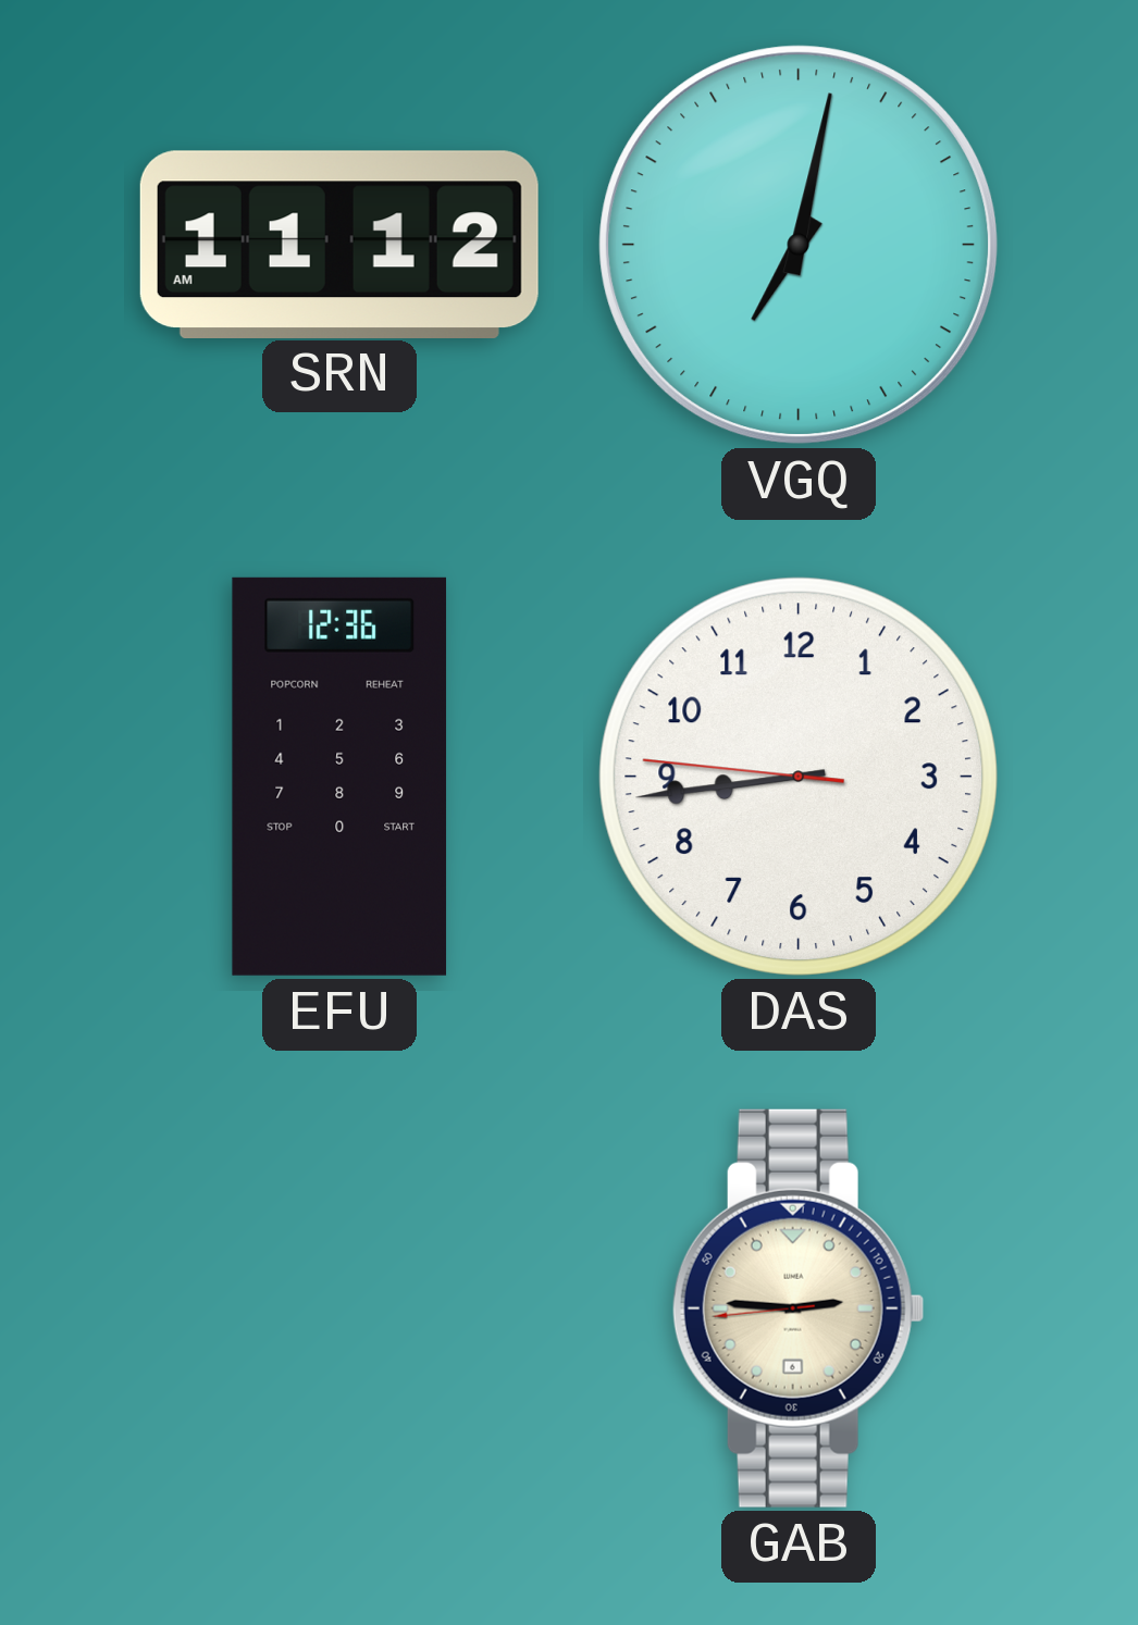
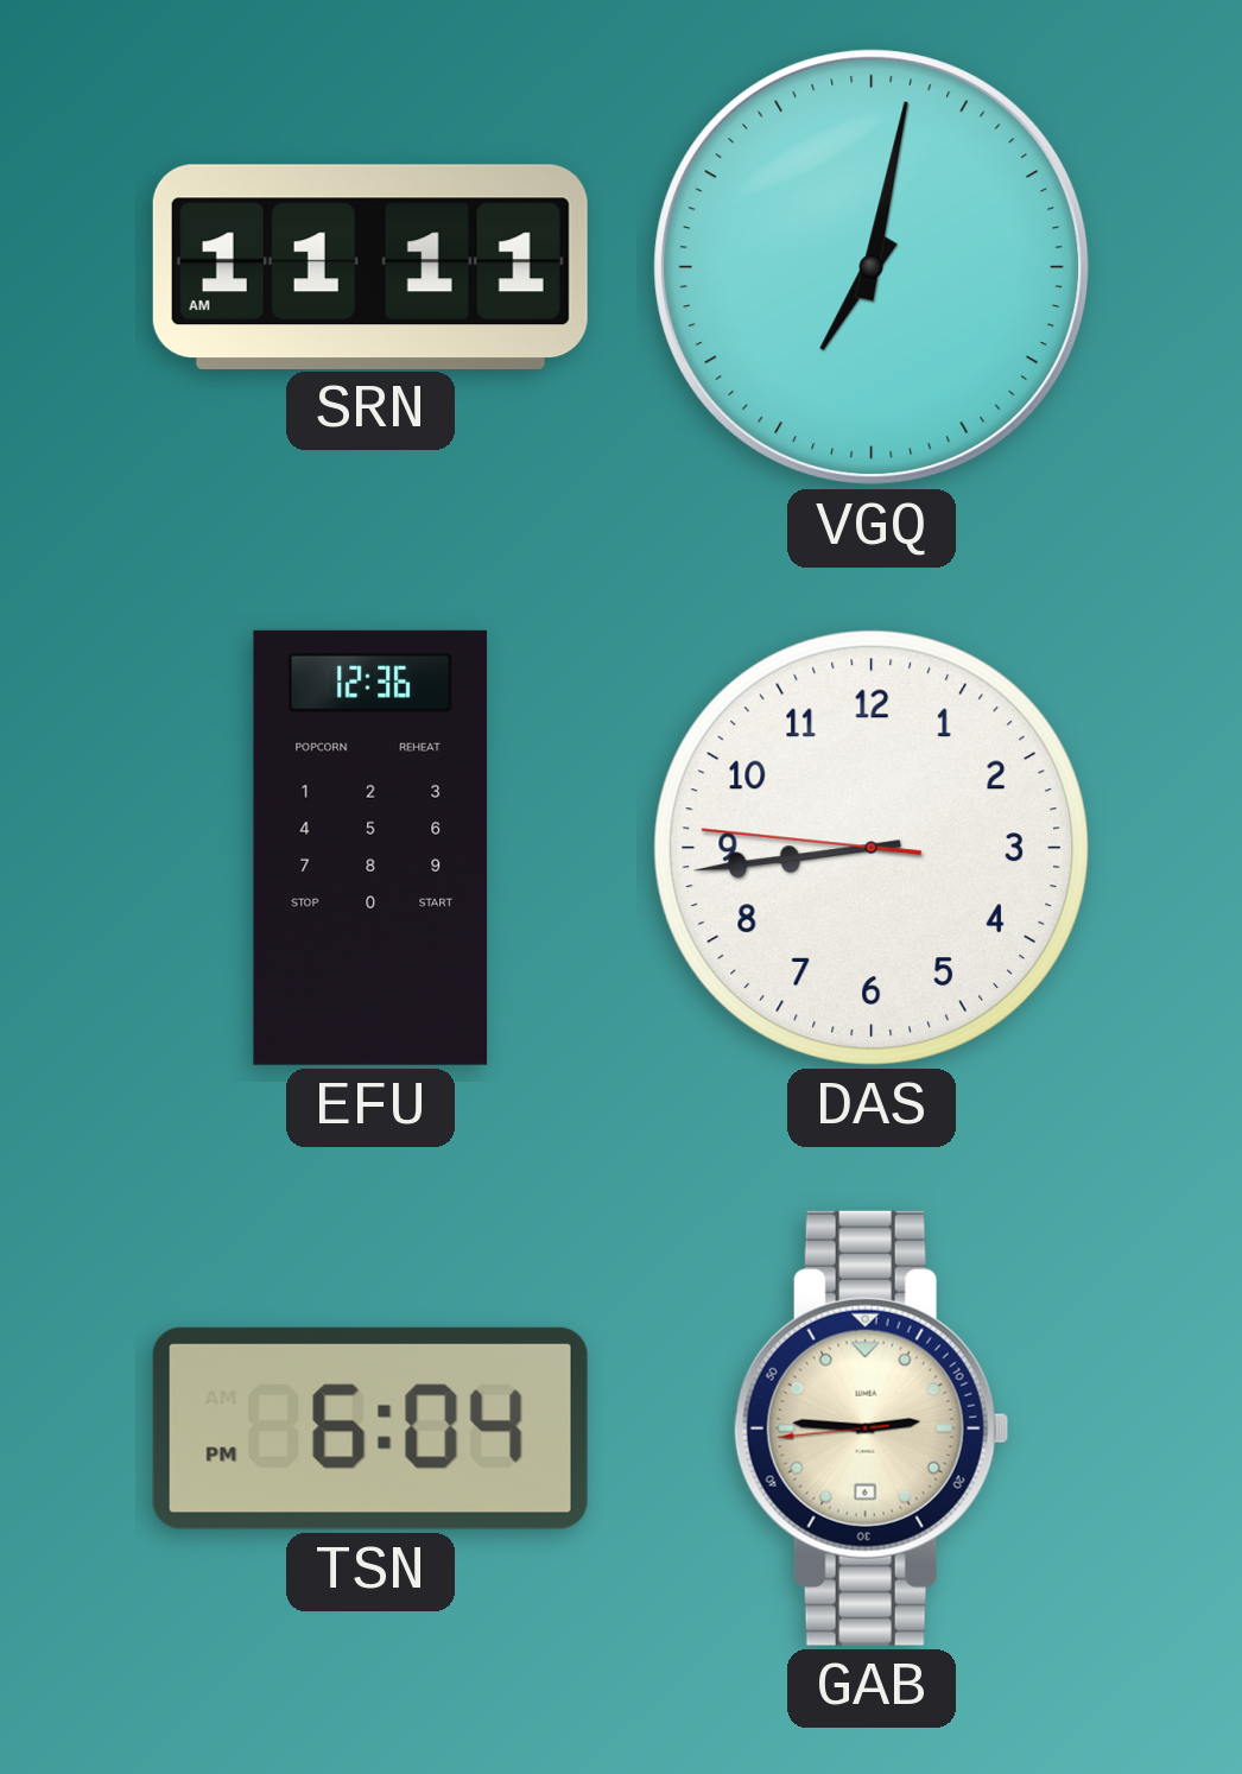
SRN: 11:12 -> 11:11 (370, 266)
TSN: none -> 6:04 (370, 1428)
